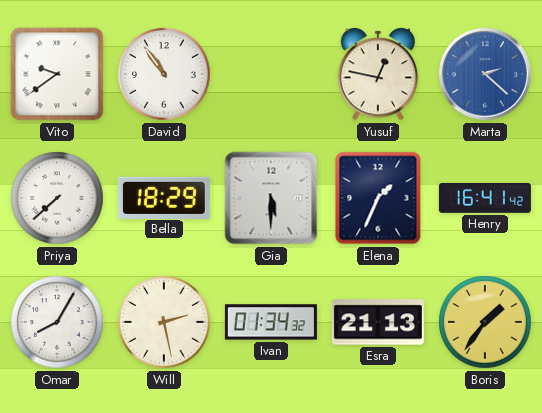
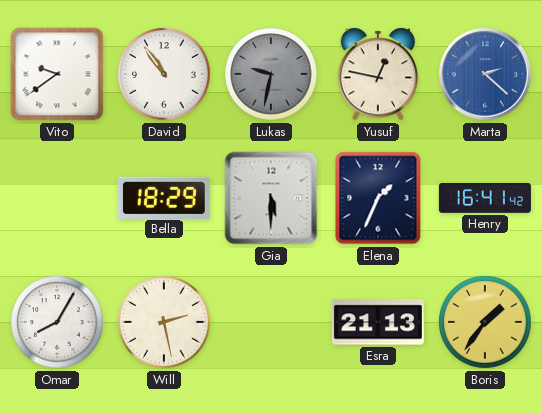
Lukas: none -> 9:32 (271, 74)
Priya: 7:38 -> none (57, 198)
Ivan: 01:34 -> none (271, 322)
